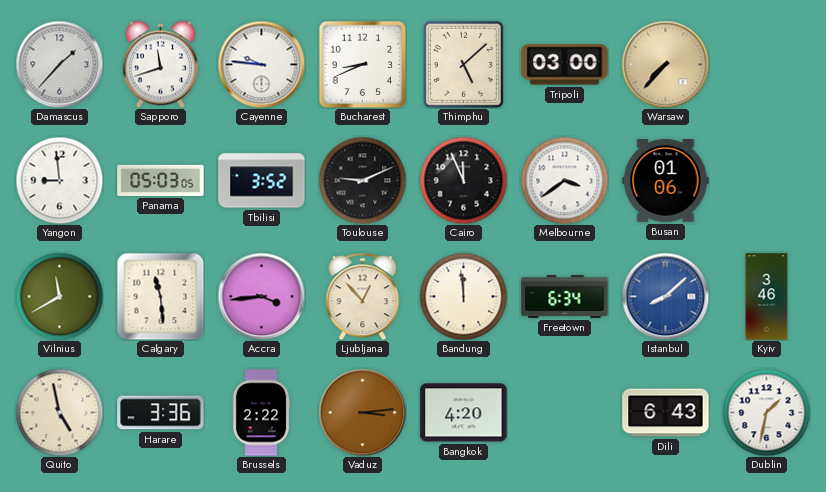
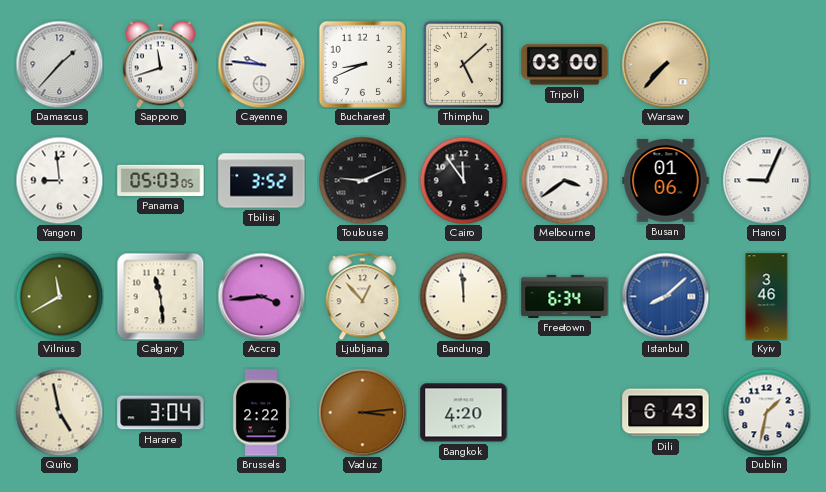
Cairo: 11:56 -> 11:54 (463, 180)
Hanoi: none -> 9:04 (766, 180)
Harare: 3:36 -> 3:04 (161, 413)
